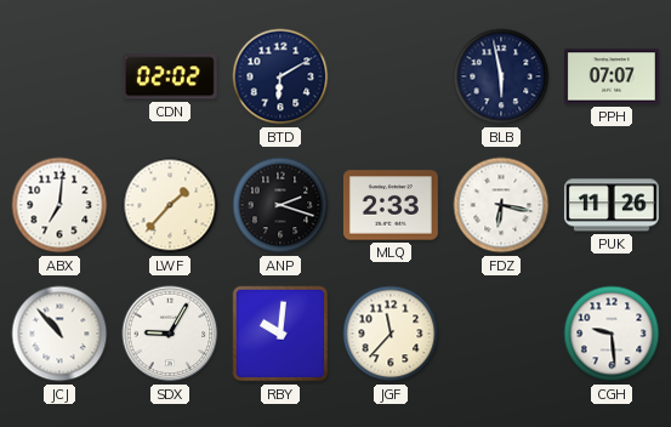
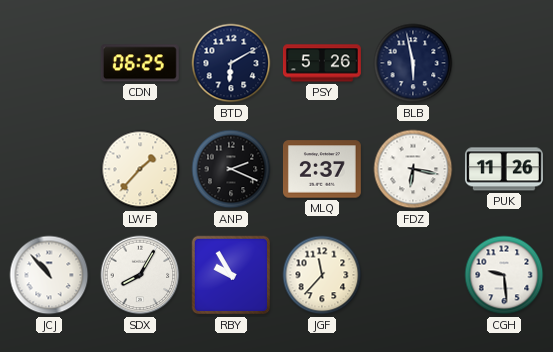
CDN: 02:02 -> 06:25 (140, 63)
PSY: none -> 5:26 (322, 63)
PPH: 07:07 -> none (612, 76)
ABX: 7:01 -> none (59, 205)
ANP: 2:18 -> 2:19 (231, 169)
MLQ: 2:33 -> 2:37 (322, 169)
SDX: 9:05 -> 8:05 (140, 275)
RBY: 10:01 -> 9:55 (231, 275)
